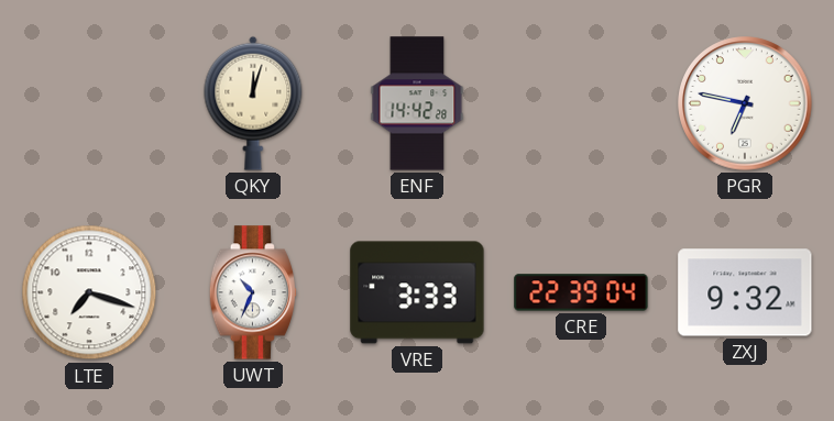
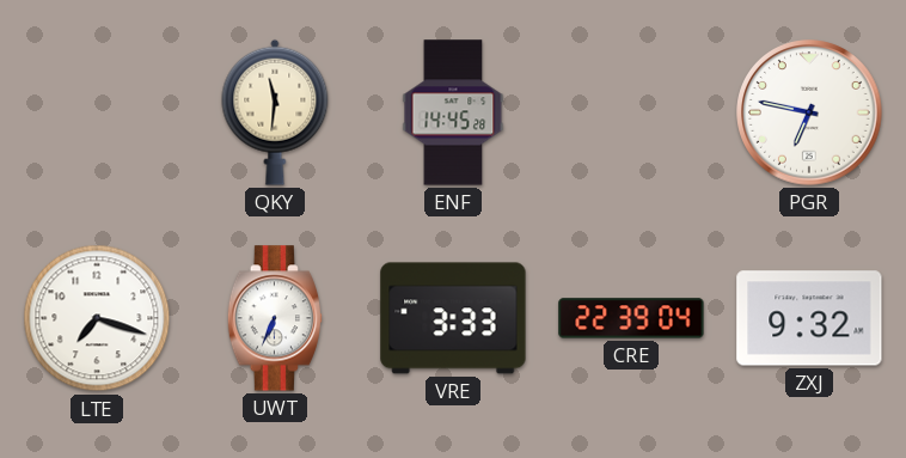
QKY: 12:03 -> 11:31 (275, 112)
ENF: 14:42 -> 14:45 (453, 112)
UWT: 10:34 -> 6:34 (275, 318)
